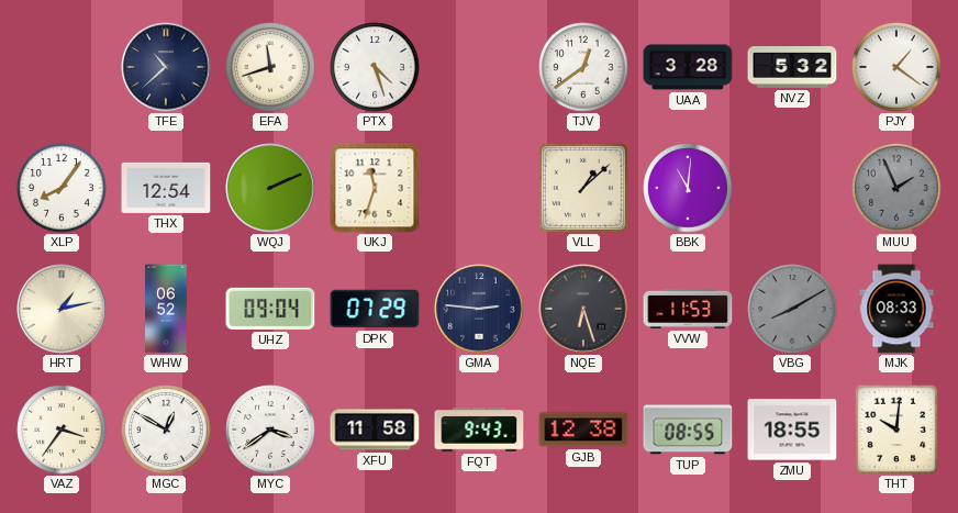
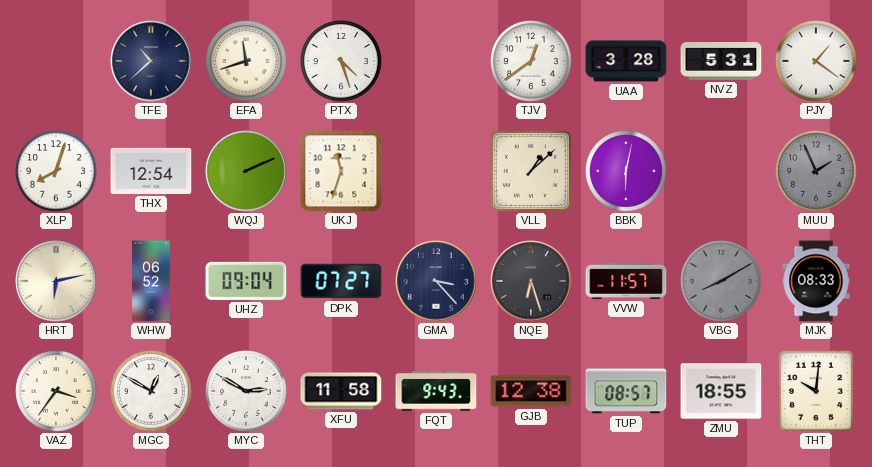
NVZ: 5:32 -> 5:31 (721, 61)
XLP: 8:06 -> 8:03 (56, 171)
BBK: 11:01 -> 6:02 (626, 171)
HRT: 1:13 -> 6:13 (56, 281)
DPK: 07:29 -> 07:27 (341, 281)
GMA: 2:46 -> 3:23 (436, 281)
VVW: 11:53 -> 11:57 (626, 281)
MYC: 3:39 -> 2:50 (246, 391)
TUP: 08:55 -> 08:57 (626, 391)
